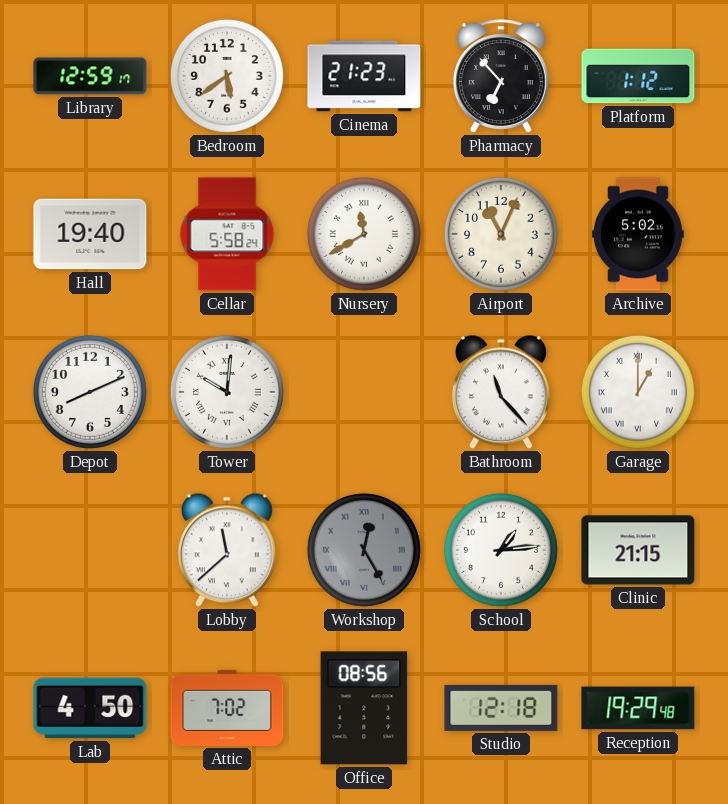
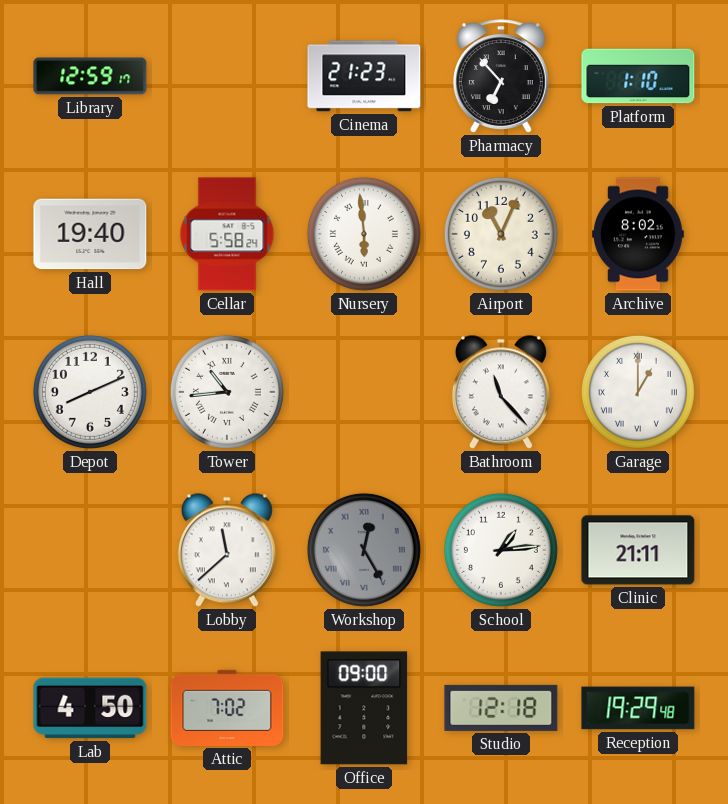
Bedroom: 5:39 -> none (227, 76)
Platform: 1:12 -> 1:10 (638, 76)
Nursery: 11:40 -> 5:59 (364, 234)
Archive: 5:02 -> 8:02 (639, 234)
Tower: 10:01 -> 10:44 (227, 392)
Clinic: 21:15 -> 21:11 (638, 550)
Office: 08:56 -> 09:00 (364, 708)
